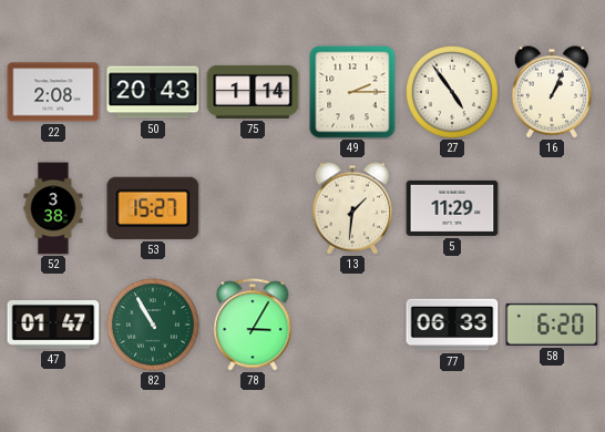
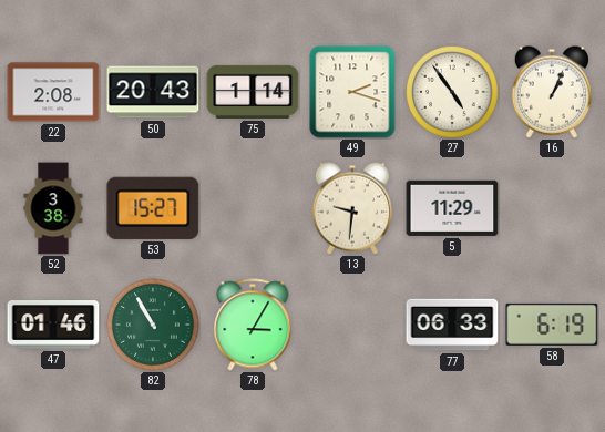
49: 2:15 -> 2:18 (352, 92)
13: 1:31 -> 9:31 (352, 208)
47: 01:47 -> 01:46 (53, 326)
58: 6:20 -> 6:19 (552, 325)
